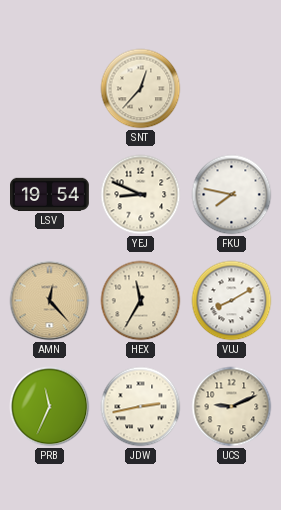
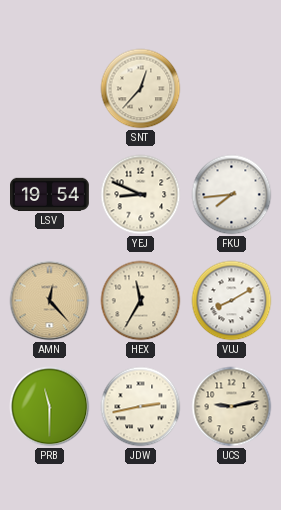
FKU: 7:47 -> 7:44 (232, 195)
PRB: 11:34 -> 11:30 (50, 407)
UCS: 9:11 -> 9:13 (232, 407)
